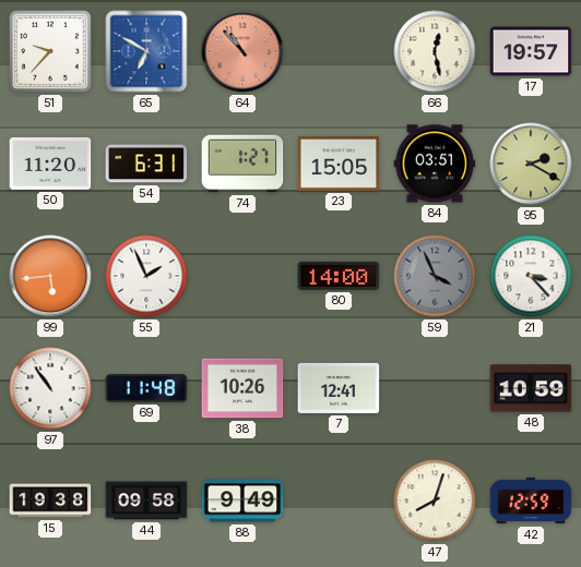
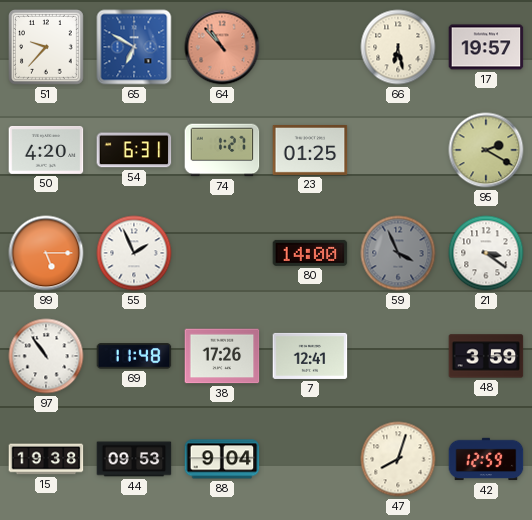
66: 12:28 -> 6:28 (398, 47)
50: 11:20 -> 4:20 (46, 150)
23: 15:05 -> 01:25 (310, 150)
84: 03:51 -> none (435, 164)
99: 5:44 -> 5:15 (46, 253)
21: 3:23 -> 3:21 (486, 253)
38: 10:26 -> 17:26 (222, 356)
48: 10:59 -> 3:59 (486, 356)
44: 09:58 -> 09:53 (134, 459)
88: 9:49 -> 9:04 (222, 459)
